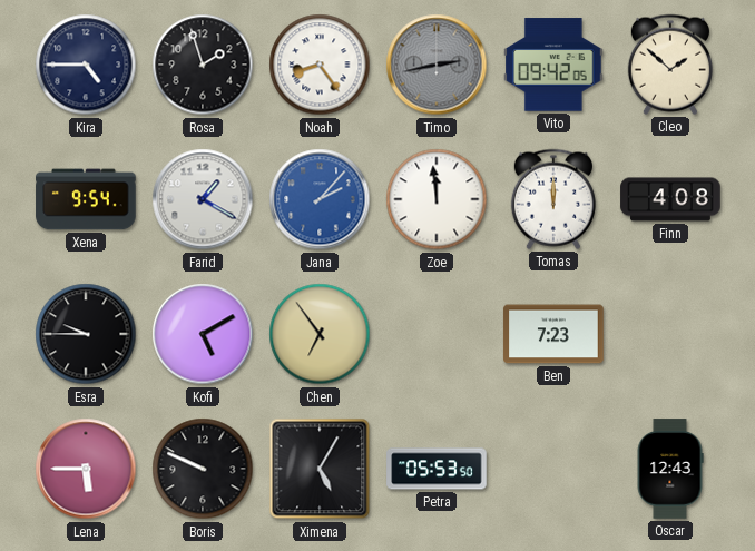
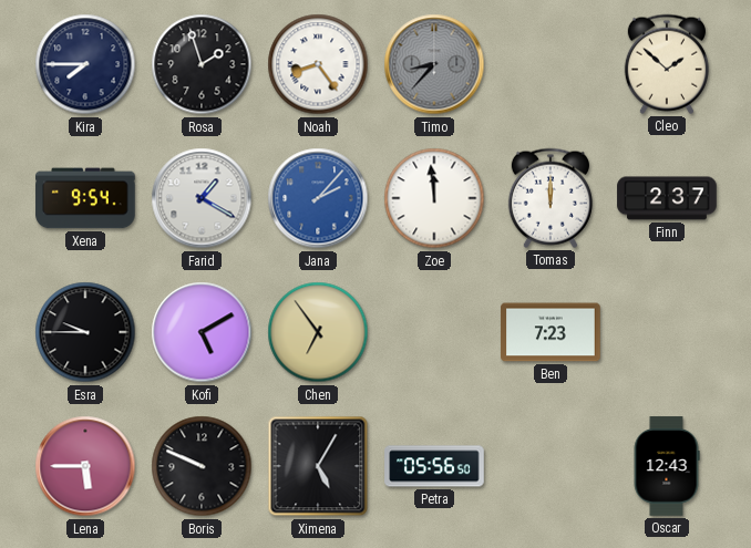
Kira: 4:45 -> 7:45 (85, 64)
Timo: 2:43 -> 8:37 (434, 64)
Vito: 09:42 -> none (555, 65)
Finn: 4:08 -> 2:37 (667, 198)
Petra: 05:53 -> 05:56 (434, 466)
